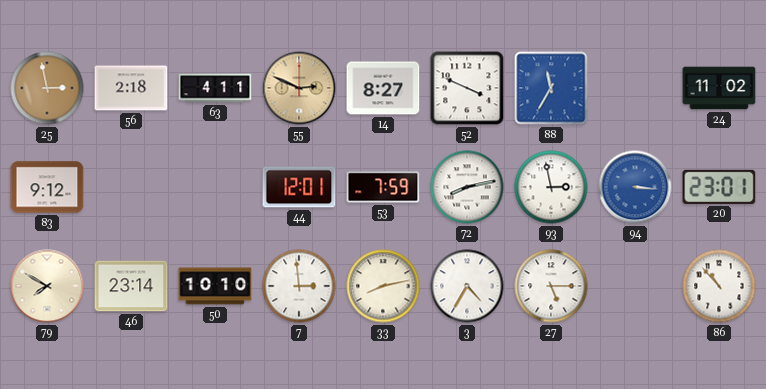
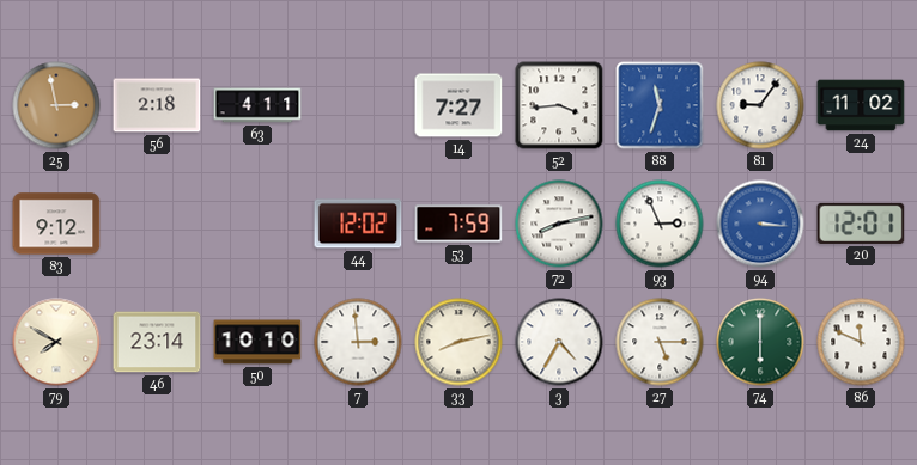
55: 2:49 -> none (299, 88)
14: 8:27 -> 7:27 (458, 105)
52: 3:49 -> 3:44 (559, 105)
88: 11:35 -> 11:33 (660, 105)
81: none -> 9:06 (760, 105)
44: 12:01 -> 12:02 (358, 224)
93: 2:58 -> 2:56 (660, 224)
20: 23:01 -> 12:01 (861, 224)
74: none -> 6:00 (760, 342)
86: 10:53 -> 11:49 (861, 342)
